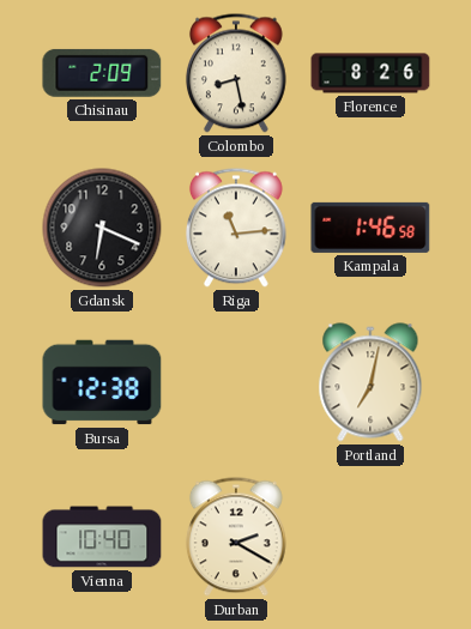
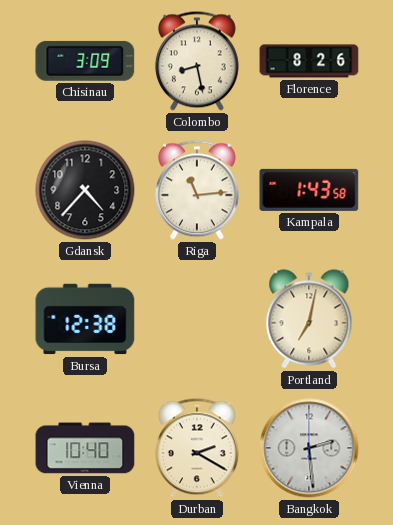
Chisinau: 2:09 -> 3:09 (85, 61)
Gdansk: 6:19 -> 4:37 (85, 190)
Kampala: 1:46 -> 1:43 (309, 190)
Bangkok: none -> 2:29 (309, 448)
